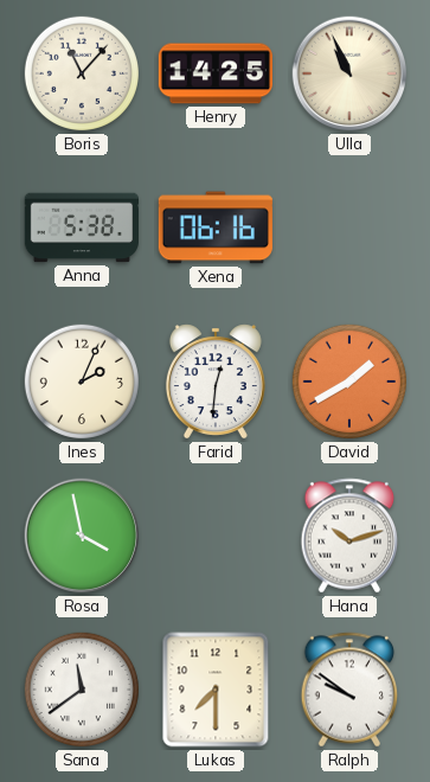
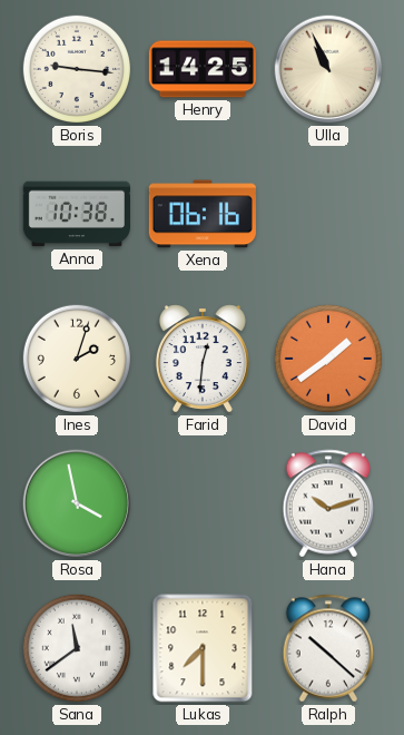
Boris: 11:07 -> 9:16 (77, 69)
Anna: 5:38 -> 10:38 (76, 214)
Ines: 2:04 -> 2:03 (77, 359)
David: 1:40 -> 1:39 (328, 359)
Ralph: 9:51 -> 10:22 (328, 648)
